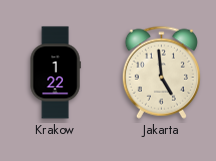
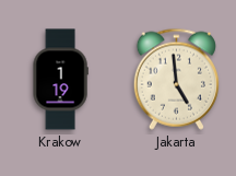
Krakow: 1:22 -> 1:19 (60, 80)
